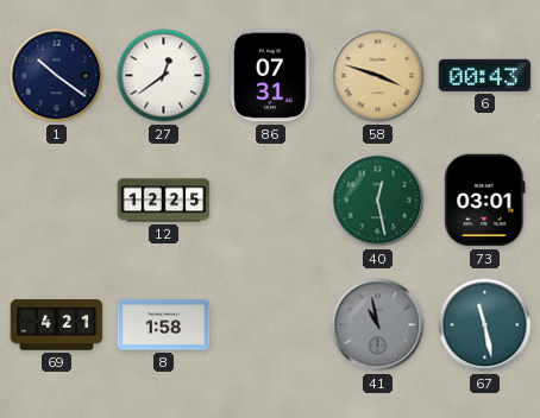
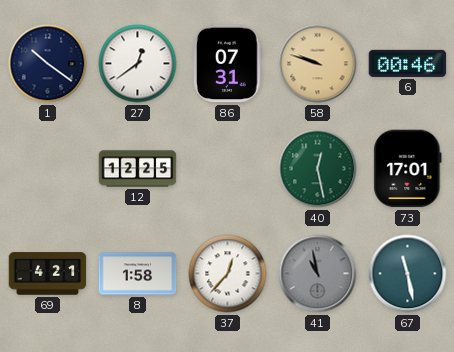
58: 3:48 -> 9:48 (318, 64)
6: 00:43 -> 00:46 (408, 63)
73: 03:01 -> 17:01 (408, 169)
37: none -> 12:37 (228, 274)
